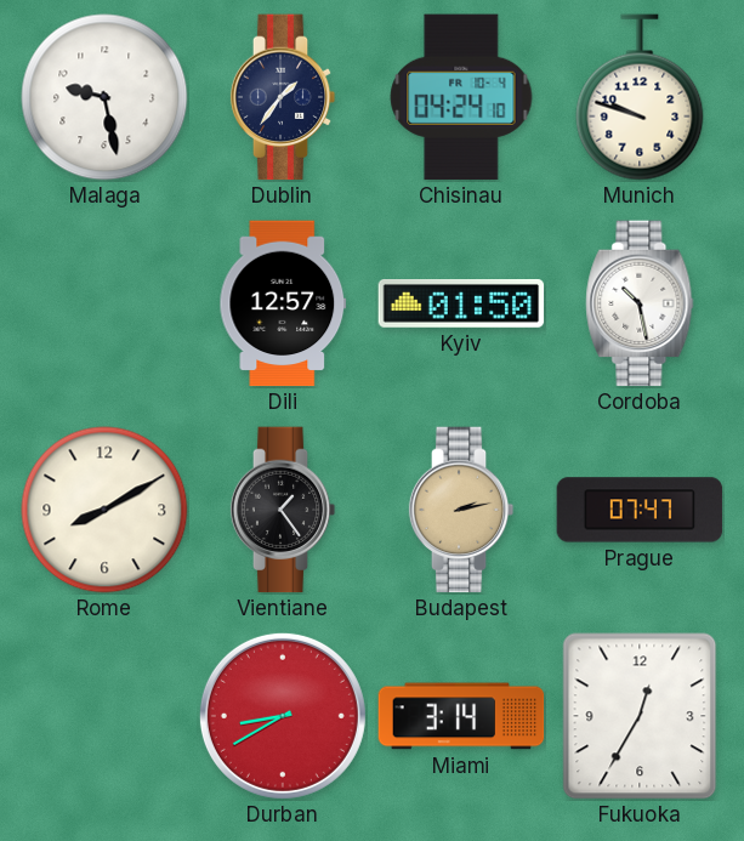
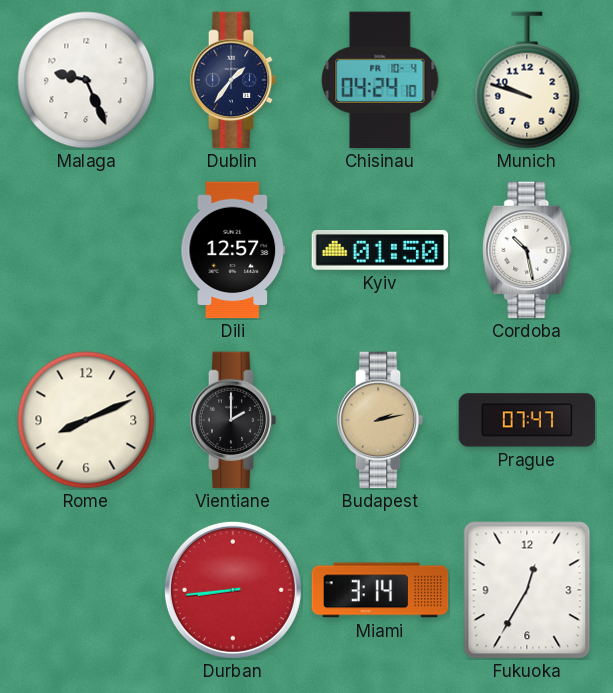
Malaga: 9:28 -> 9:26 (86, 80)
Rome: 8:10 -> 8:11 (86, 420)
Vientiane: 1:24 -> 2:00 (233, 420)
Durban: 8:40 -> 8:44 (233, 590)
